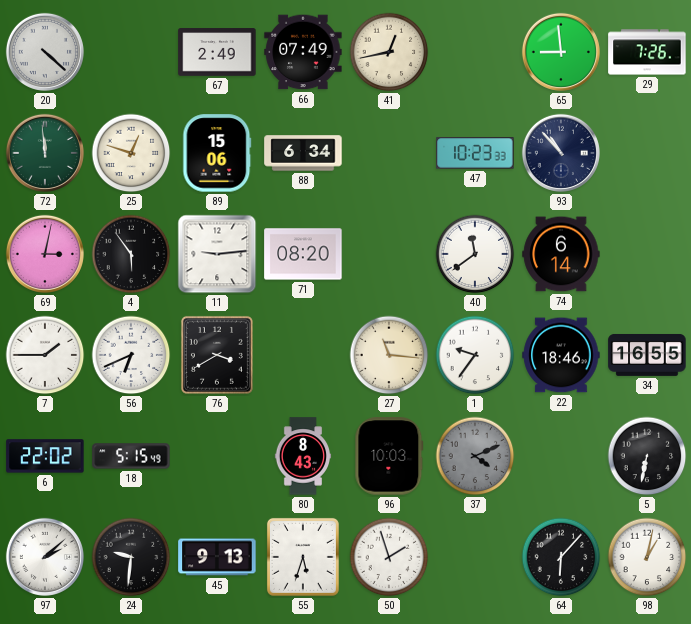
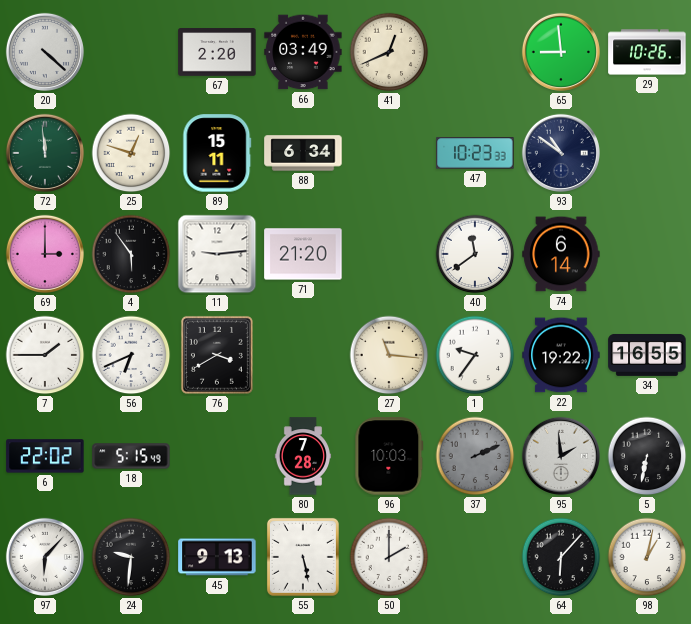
67: 2:49 -> 2:20 (217, 52)
66: 07:49 -> 03:49 (303, 52)
41: 12:43 -> 12:41 (389, 52)
29: 7:26 -> 10:26 (647, 52)
89: 15:06 -> 15:11 (217, 153)
93: 10:53 -> 10:51 (561, 153)
69: 3:02 -> 3:00 (45, 254)
71: 08:20 -> 21:20 (303, 254)
22: 18:46 -> 19:22 (561, 355)
80: 8:43 -> 7:28 (303, 456)
37: 4:11 -> 2:11 (475, 456)
95: none -> 1:59 (561, 456)
97: 2:08 -> 6:07 (45, 557)
55: 5:33 -> 5:28 (303, 557)
50: 1:57 -> 2:00 (389, 557)
